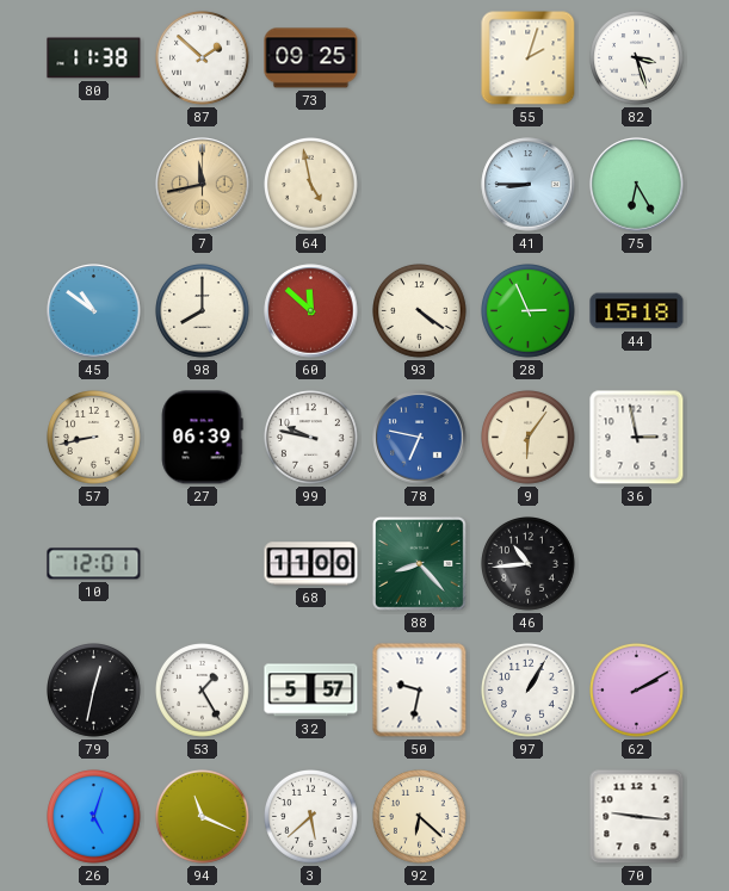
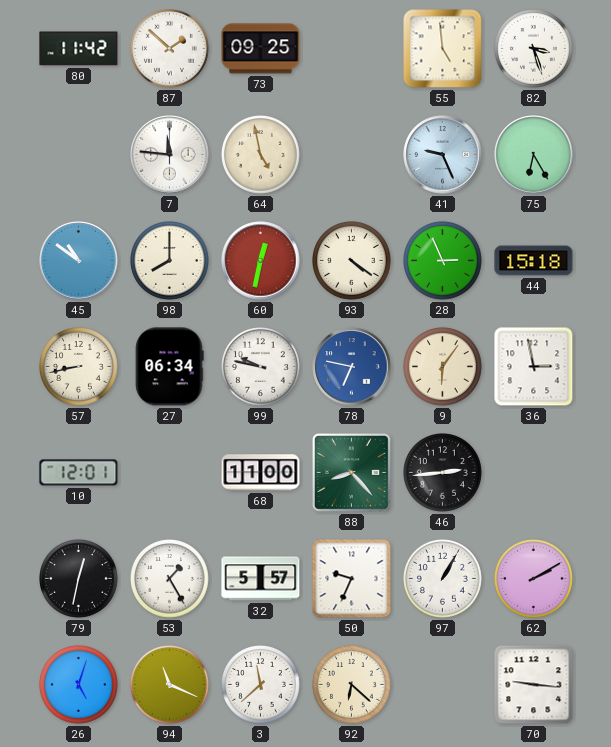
80: 11:38 -> 11:42 (79, 49)
55: 2:03 -> 4:59 (443, 49)
7: 11:43 -> 11:46 (170, 155)
7 dial: champagne -> white (170, 155)
41: 8:45 -> 9:26 (443, 155)
60: 11:52 -> 12:32 (261, 261)
27: 06:39 -> 06:34 (169, 367)
46: 10:44 -> 2:44 (443, 473)
50: 9:32 -> 9:34 (352, 579)
3: 5:38 -> 11:38 (261, 685)
